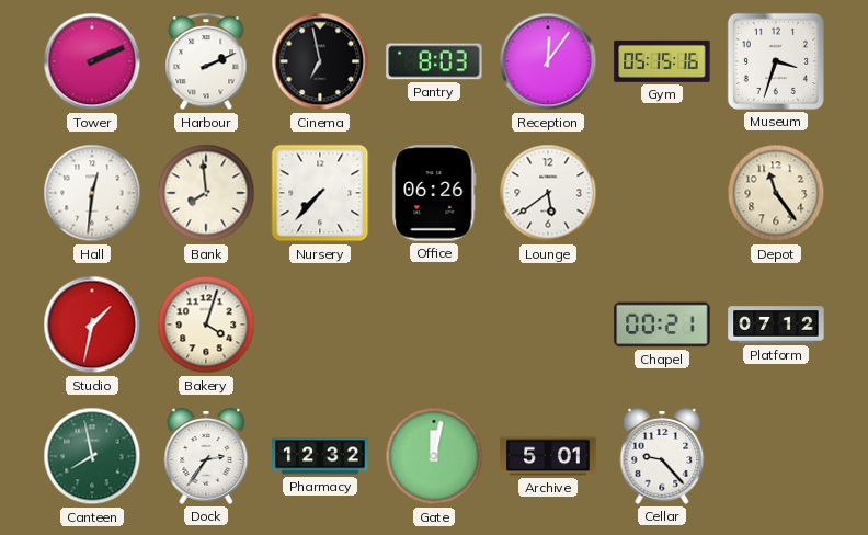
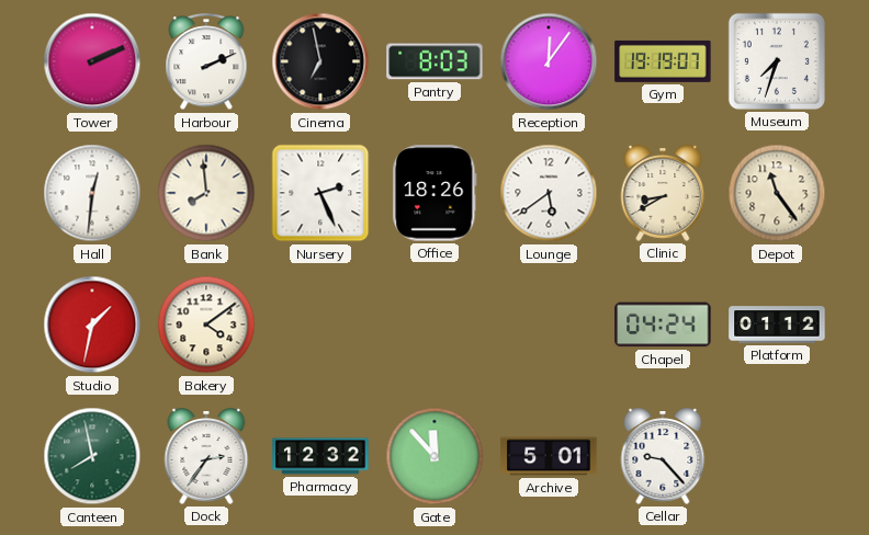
Gym: 05:15 -> 19:19 (663, 61)
Museum: 3:33 -> 7:33 (777, 61)
Nursery: 7:37 -> 2:26 (320, 193)
Office: 06:26 -> 18:26 (435, 193)
Clinic: none -> 8:40 (663, 193)
Bakery: 4:03 -> 4:09 (206, 325)
Chapel: 00:21 -> 04:24 (663, 325)
Platform: 07:12 -> 01:12 (777, 325)
Gate: 12:02 -> 11:53 (435, 456)
